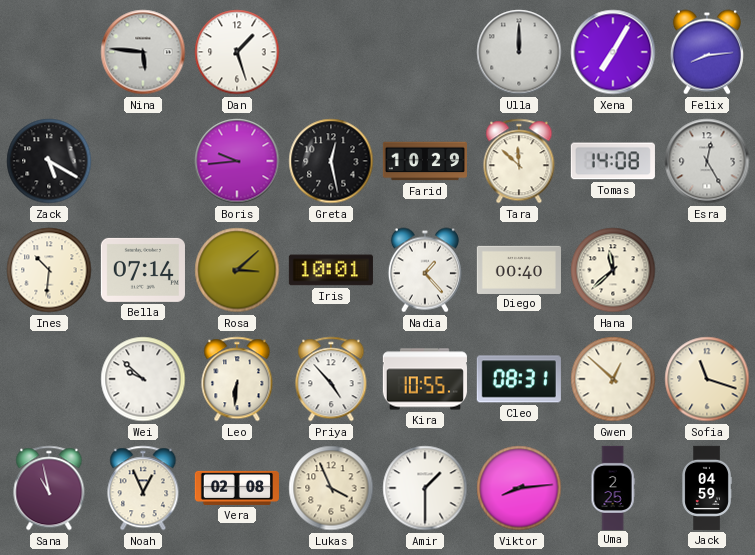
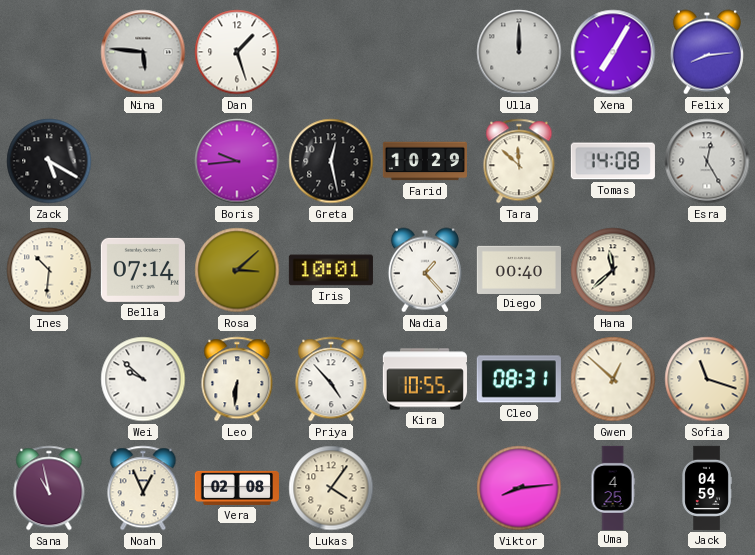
Lukas: 3:56 -> 4:06 (331, 488)
Amir: 1:30 -> none (425, 488)
Uma: 2:25 -> 4:25 (613, 487)
